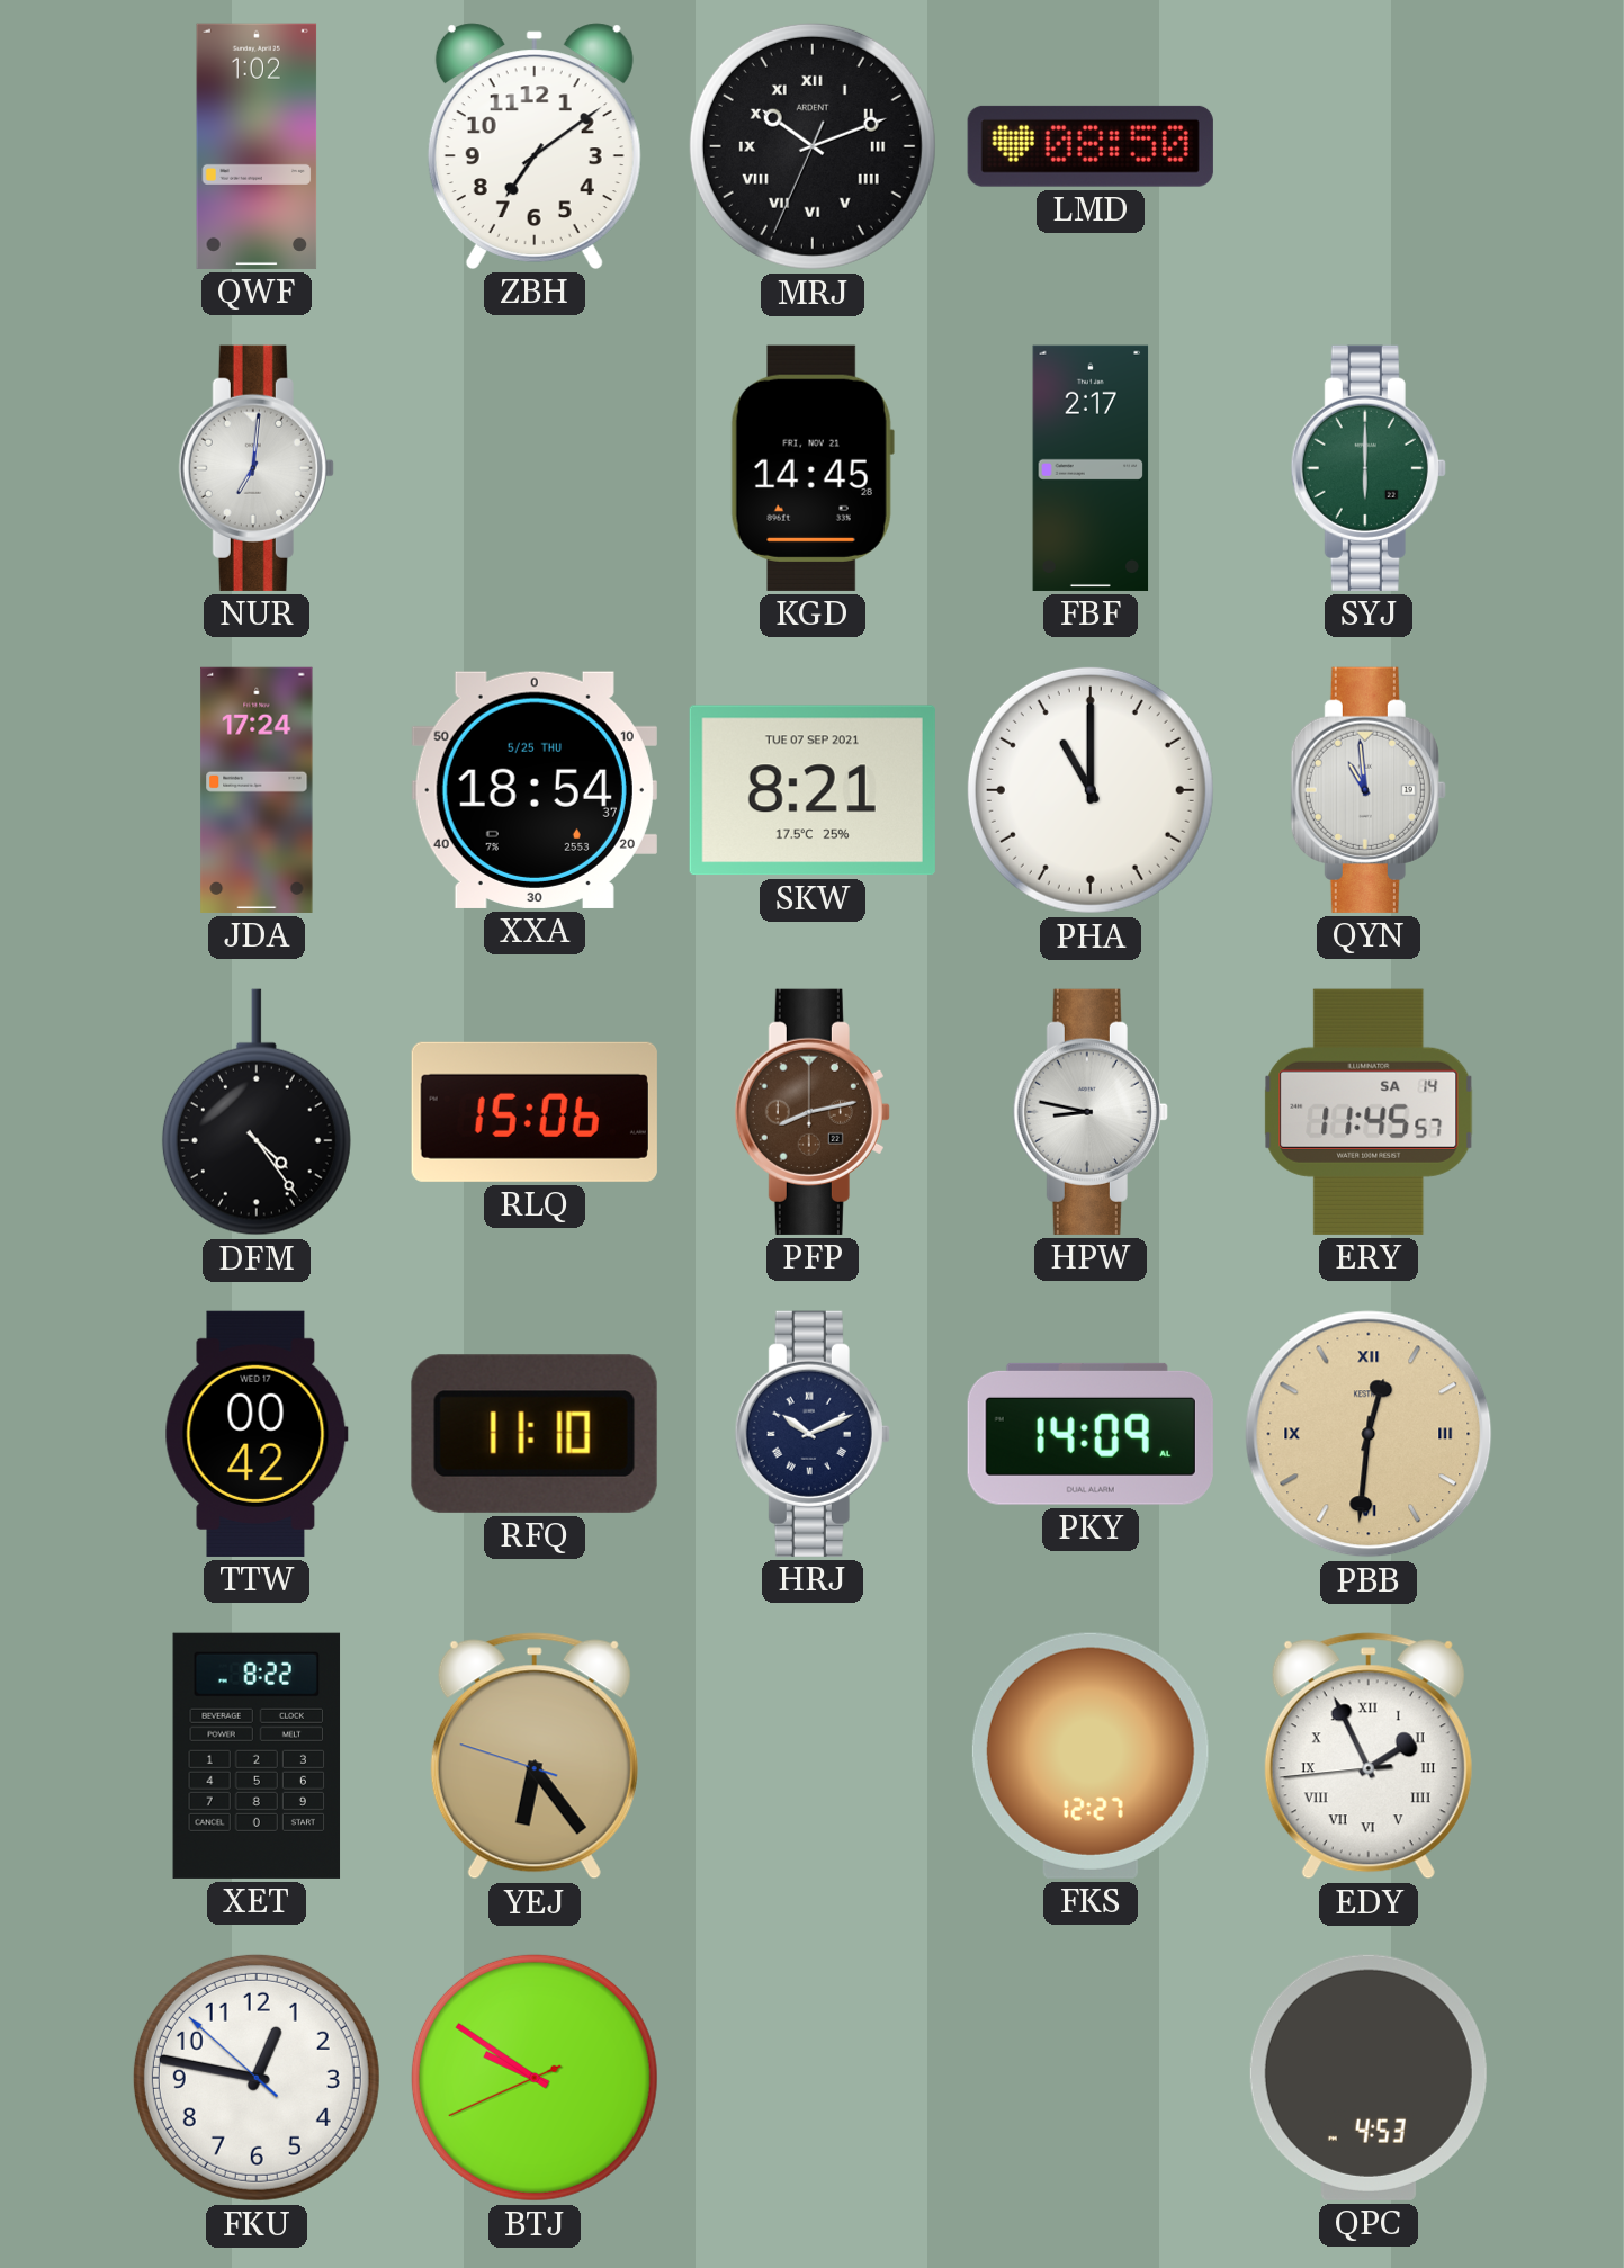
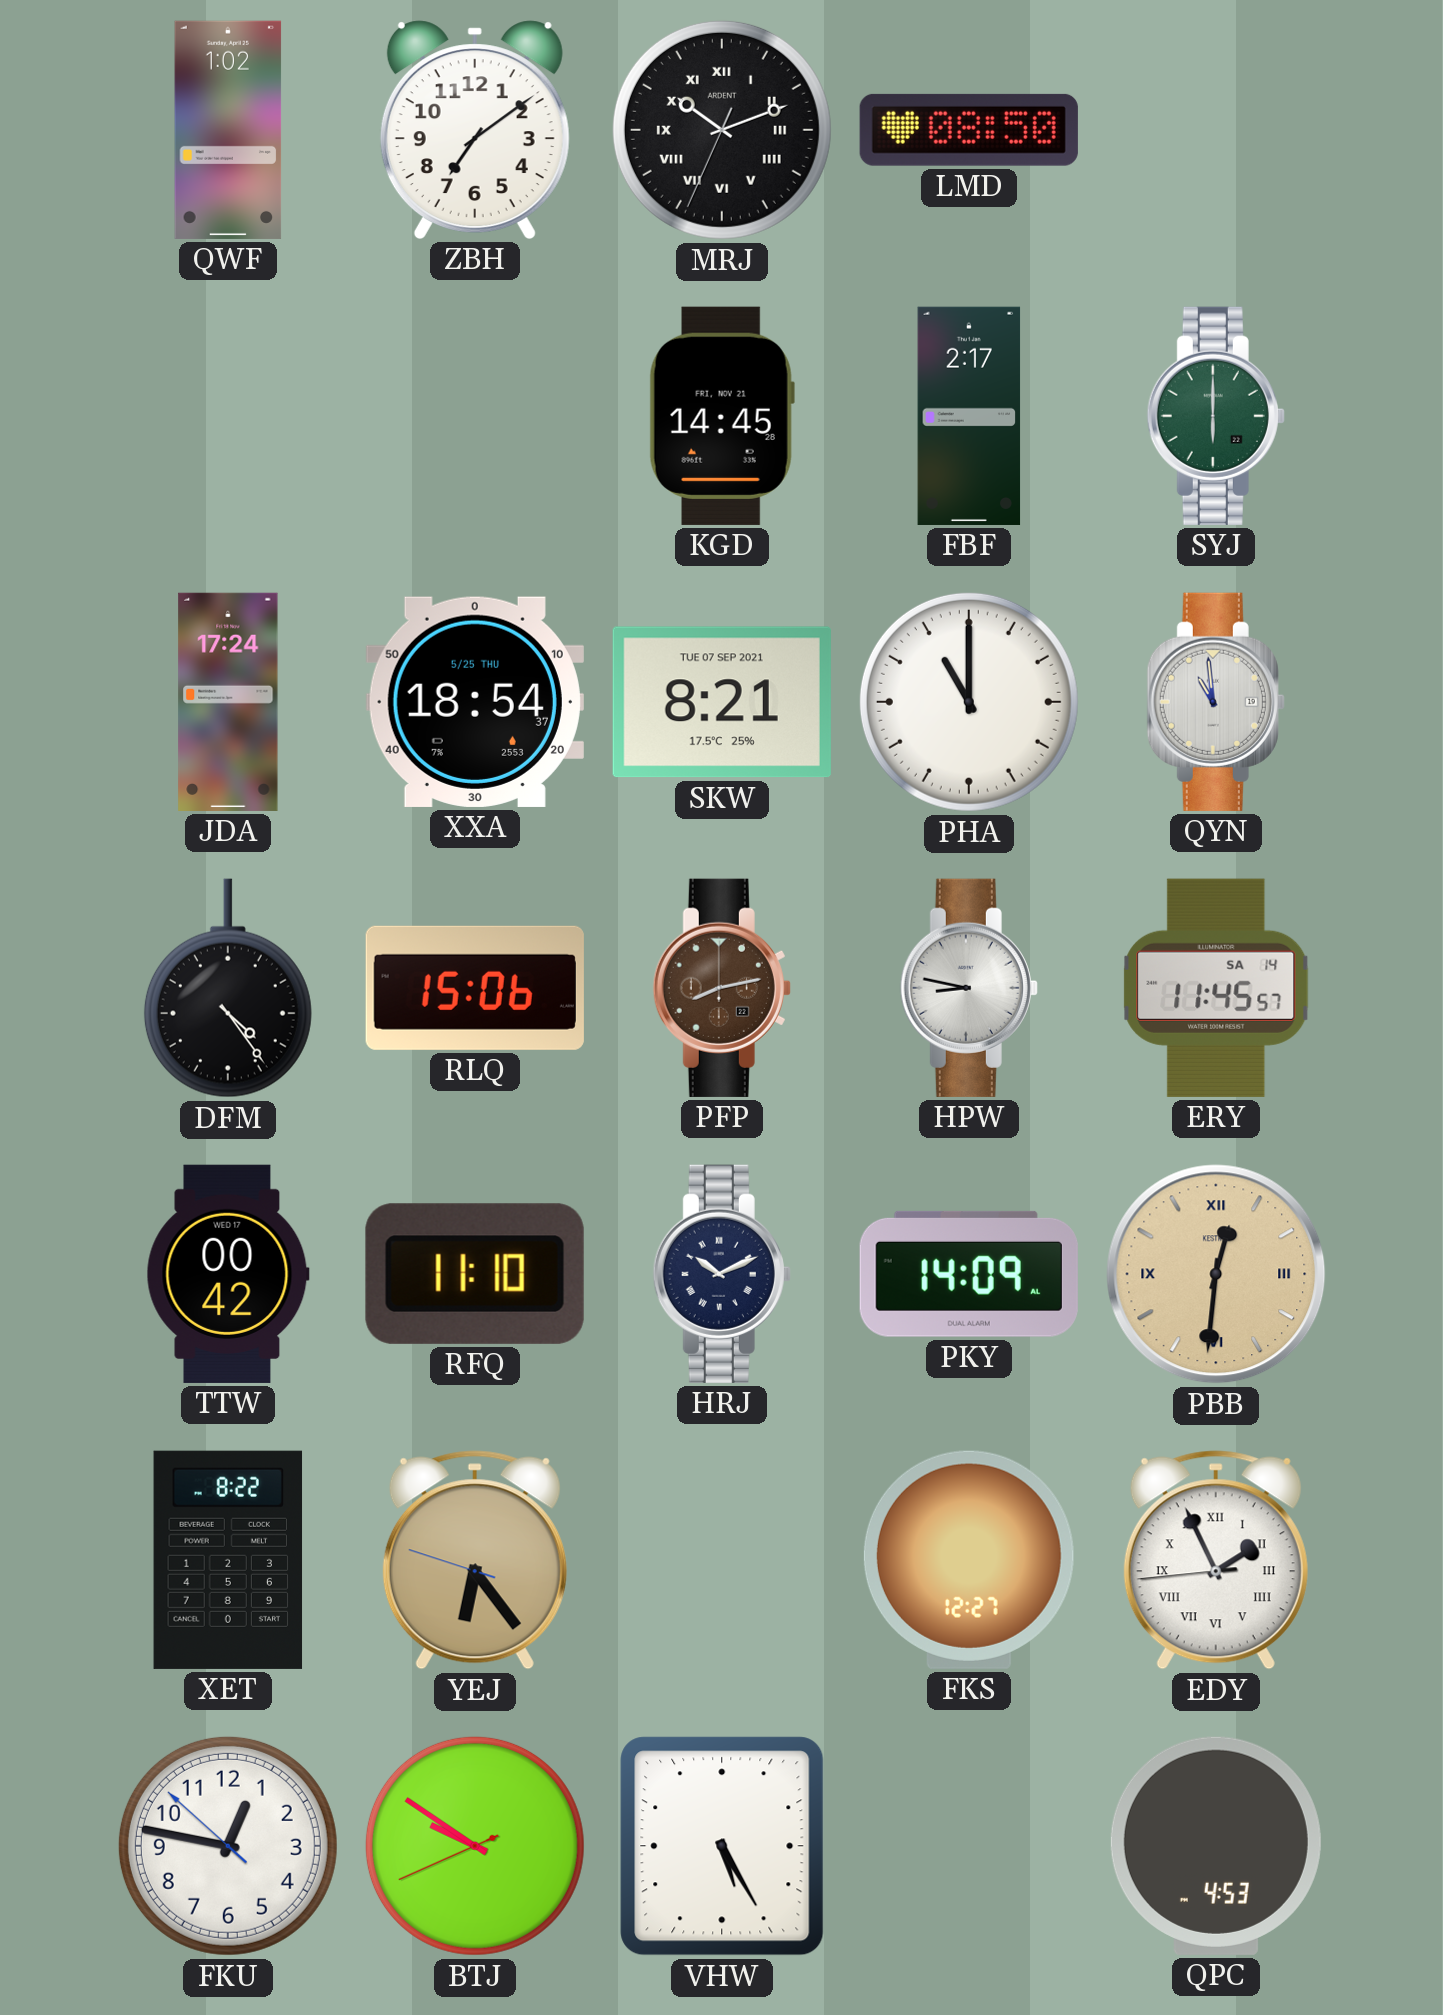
NUR: 7:01 -> none (257, 468)
VHW: none -> 5:25 (722, 1846)
